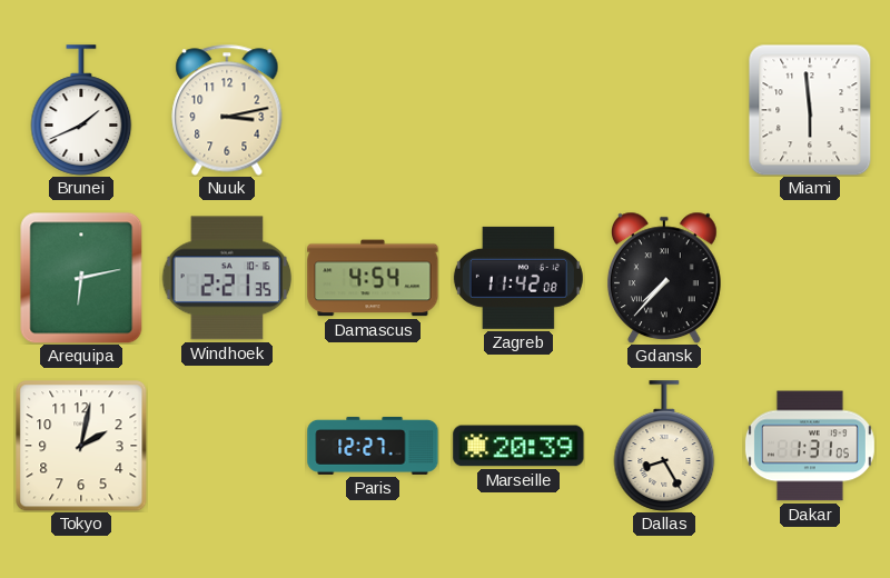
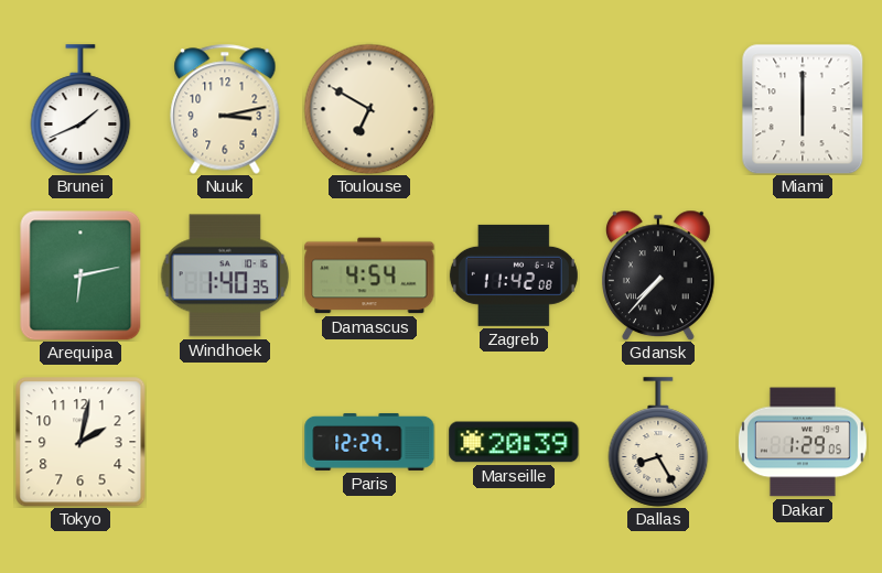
Toulouse: none -> 6:50 (369, 109)
Miami: 5:59 -> 6:00 (803, 109)
Windhoek: 2:21 -> 1:40 (225, 275)
Paris: 12:27 -> 12:29 (369, 442)
Dakar: 1:31 -> 1:29 (803, 442)
